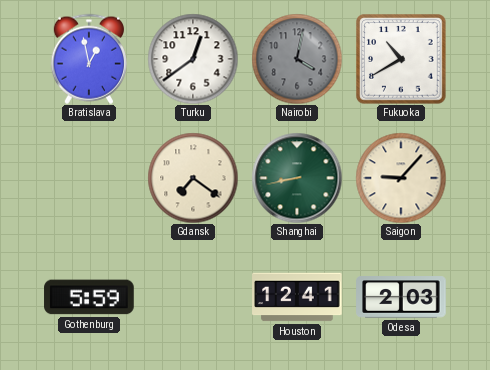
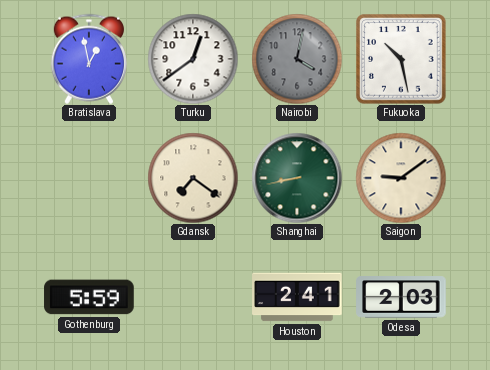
Fukuoka: 10:40 -> 10:28 (401, 59)
Saigon: 9:07 -> 9:09 (401, 178)
Houston: 12:41 -> 2:41 (297, 297)
